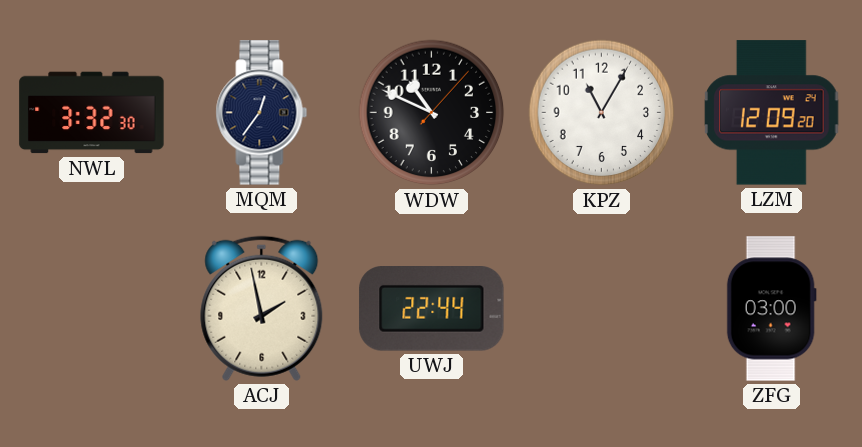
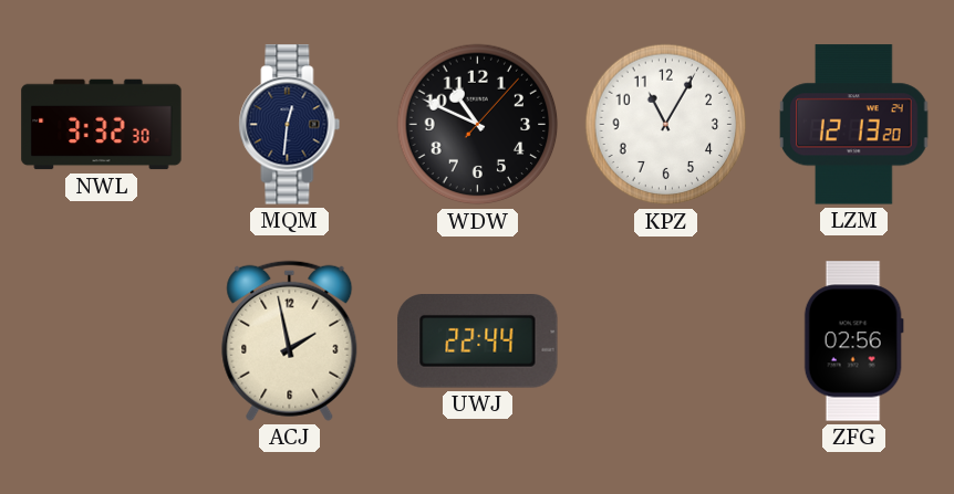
MQM: 12:36 -> 12:31 (290, 125)
LZM: 12:09 -> 12:13 (854, 125)
ZFG: 03:00 -> 02:56 (853, 341)
